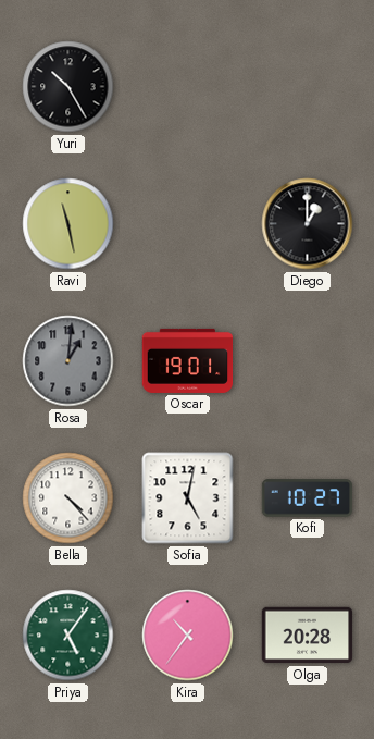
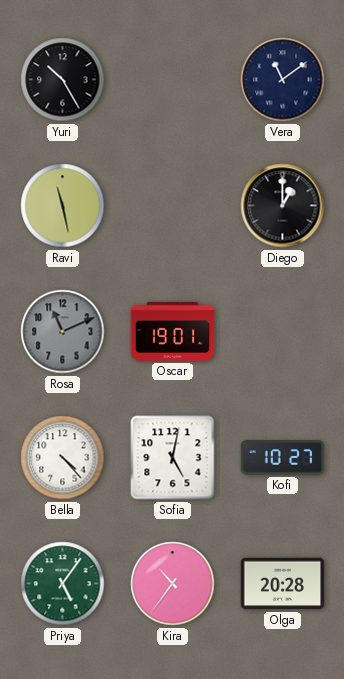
Vera: none -> 11:09 (283, 80)
Rosa: 1:01 -> 11:11 (63, 332)
